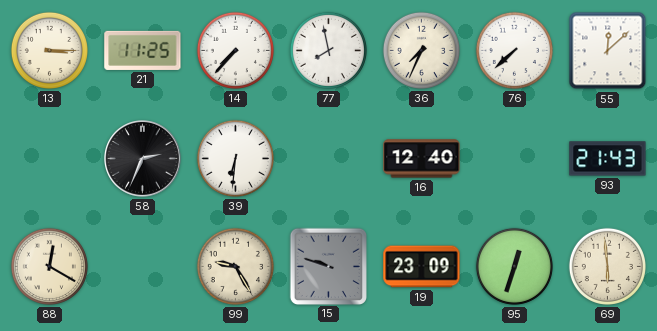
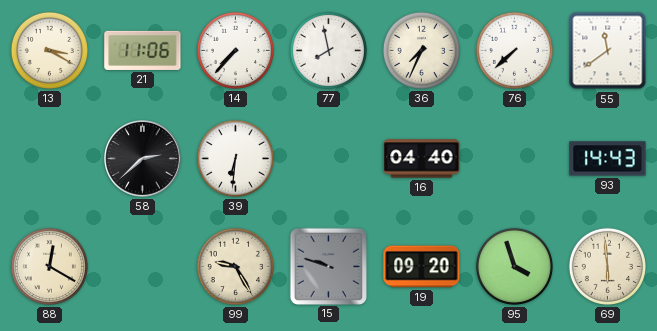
13: 3:15 -> 3:20 (49, 50)
21: 11:25 -> 11:06 (143, 50)
55: 12:08 -> 11:39 (608, 51)
58: 2:34 -> 2:38 (143, 159)
16: 12:40 -> 04:40 (422, 159)
93: 21:43 -> 14:43 (608, 159)
19: 23:09 -> 09:20 (422, 267)
95: 12:33 -> 3:57 (514, 266)
